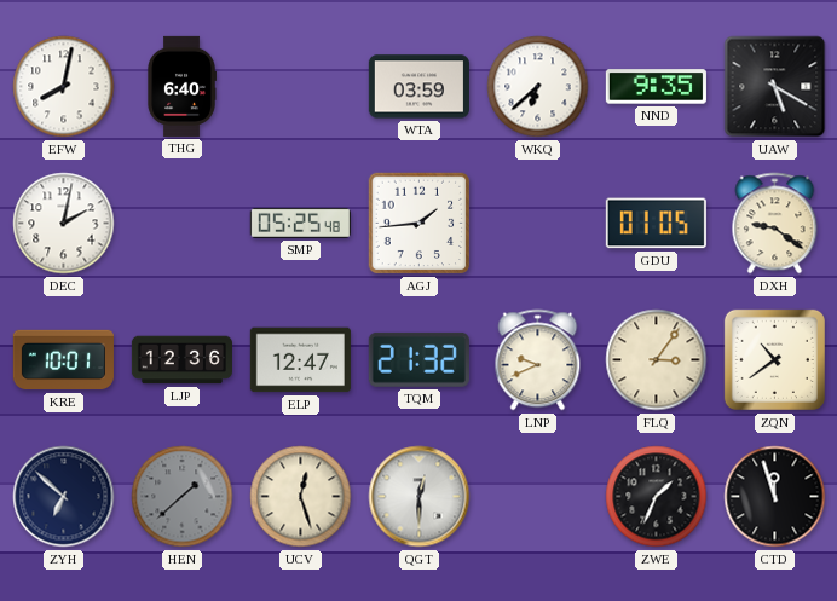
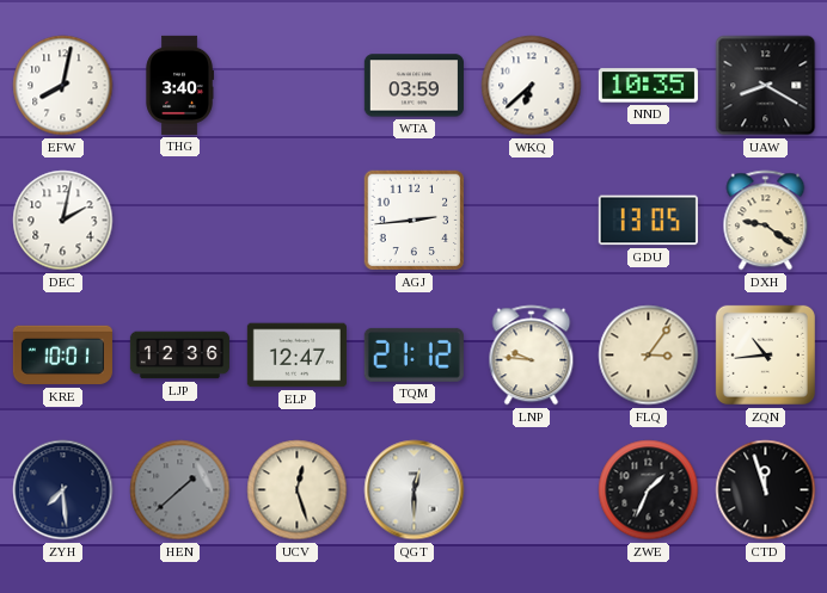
THG: 6:40 -> 3:40 (179, 85)
NND: 9:35 -> 10:35 (648, 86)
UAW: 5:20 -> 8:20 (766, 86)
SMP: 05:25 -> none (300, 223)
AGJ: 1:44 -> 2:44 (415, 221)
GDU: 01:05 -> 13:05 (648, 221)
TQM: 21:32 -> 21:12 (413, 354)
LNP: 9:41 -> 9:46 (532, 356)
ZQN: 10:39 -> 10:44 (765, 354)
ZYH: 6:52 -> 7:29 (63, 490)
